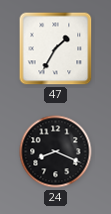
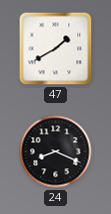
47: 1:35 -> 1:40 (56, 49)
